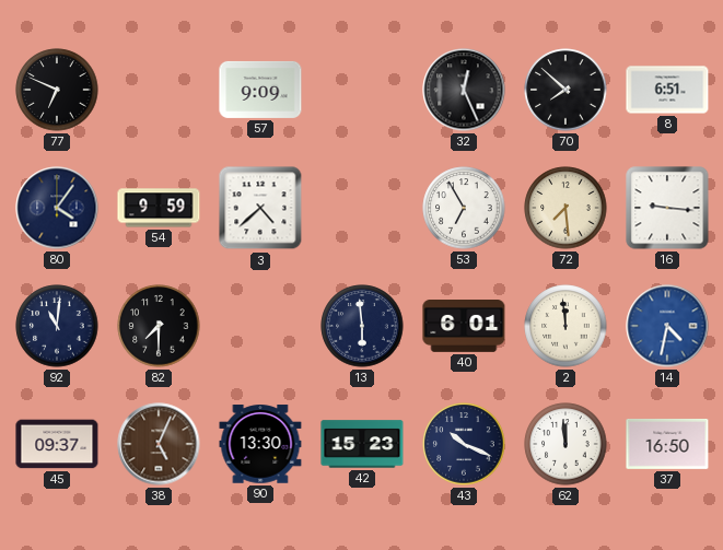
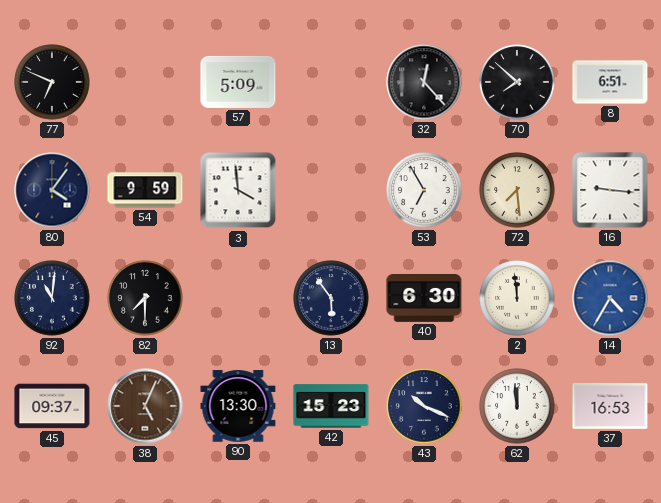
57: 9:09 -> 5:09 (238, 82)
32: 12:26 -> 12:23 (424, 82)
3: 4:38 -> 3:59 (238, 190)
13: 5:59 -> 5:54 (331, 298)
40: 6:01 -> 6:30 (424, 299)
14: 4:32 -> 4:35 (610, 298)
37: 16:50 -> 16:53 (610, 406)
